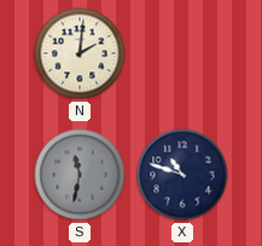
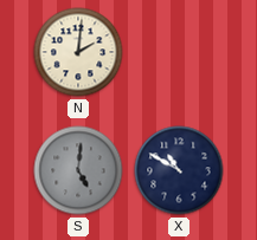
S: 11:32 -> 5:01 (78, 170)
X: 10:48 -> 10:50 (179, 170)
